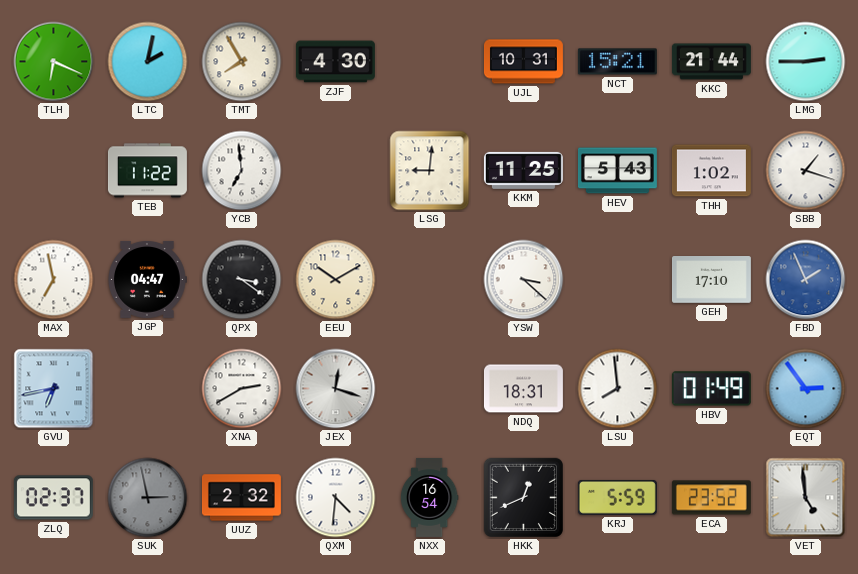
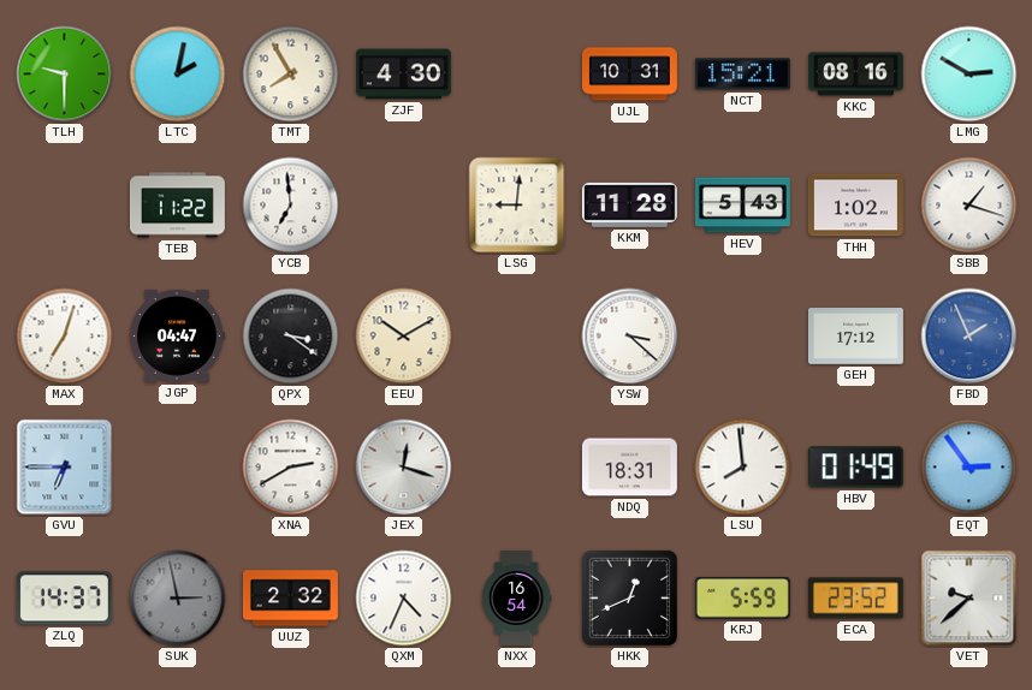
TLH: 6:19 -> 9:30 (65, 75)
KKC: 21:44 -> 08:16 (855, 75)
LMG: 2:45 -> 2:50 (969, 75)
KKM: 11:25 -> 11:28 (629, 204)
MAX: 6:58 -> 7:03 (65, 337)
GEH: 17:10 -> 17:12 (855, 337)
GVU: 6:43 -> 6:45 (65, 468)
ZLQ: 02:37 -> 14:37 (64, 599)
QXM: 4:31 -> 4:34 (404, 599)
VET: 4:59 -> 9:38 (969, 599)
